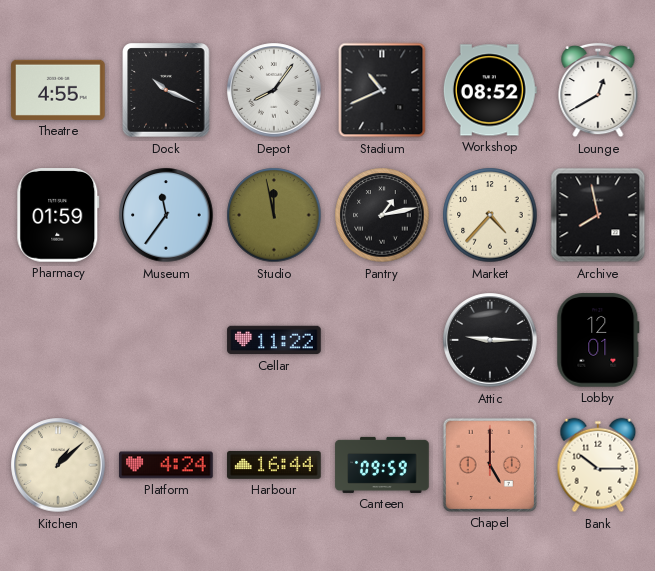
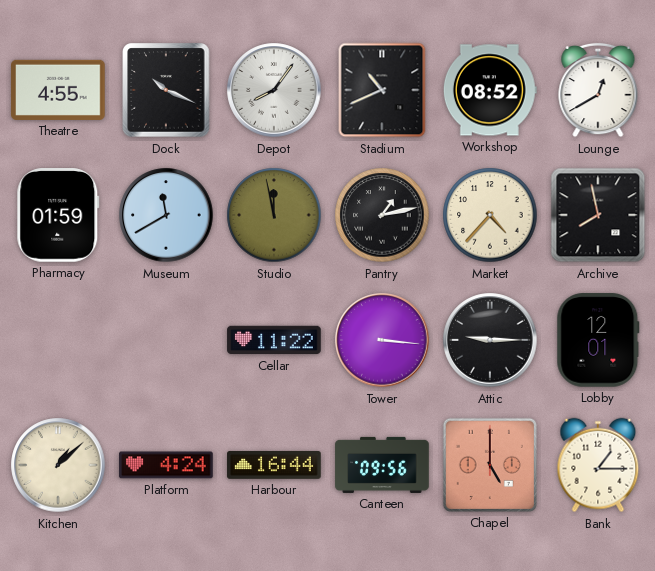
Museum: 11:36 -> 11:40 (166, 215)
Tower: none -> 3:16 (382, 340)
Canteen: 09:59 -> 09:56 (382, 465)
Bank: 10:15 -> 1:15 (598, 465)
